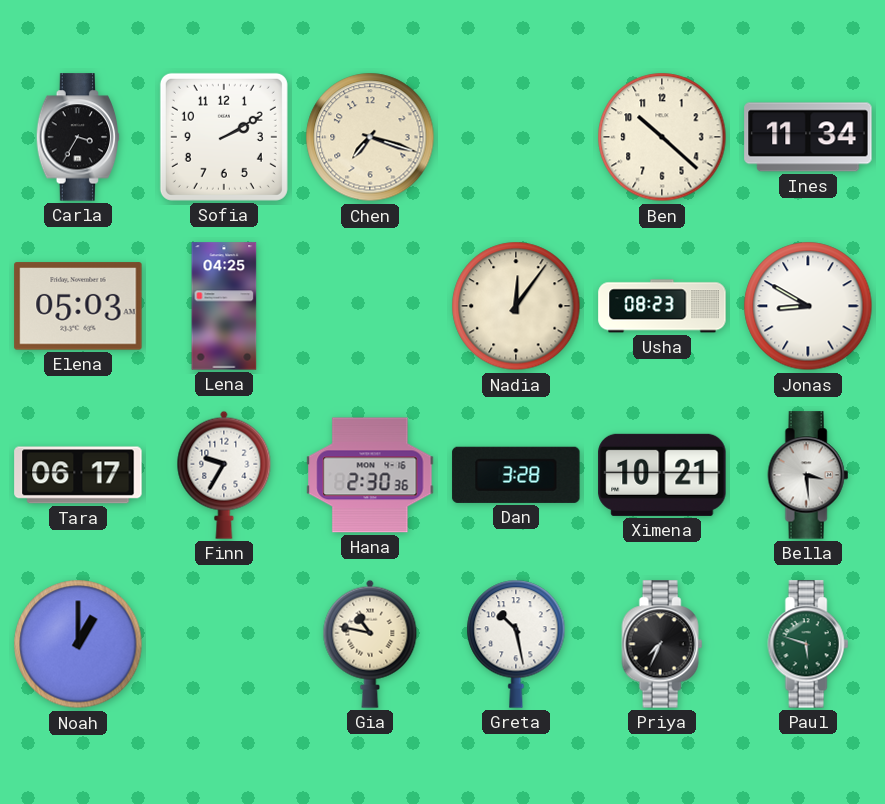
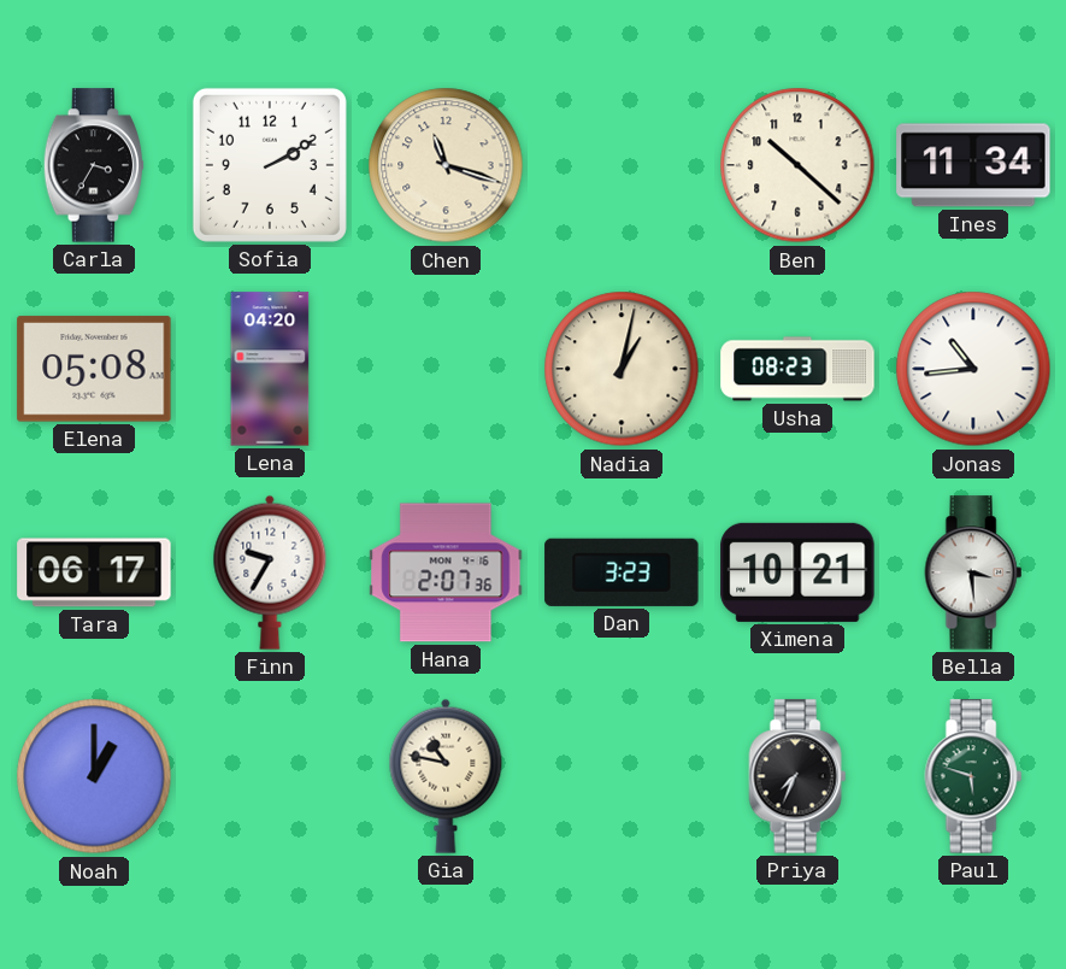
Chen: 7:18 -> 11:18 (446, 165)
Elena: 05:03 -> 05:08 (94, 369)
Lena: 04:25 -> 04:20 (270, 369)
Nadia: 12:06 -> 1:02 (622, 369)
Jonas: 8:50 -> 10:44 (973, 369)
Hana: 2:30 -> 2:07 (446, 572)
Dan: 3:28 -> 3:23 (622, 572)
Greta: 10:28 -> none (516, 644)
